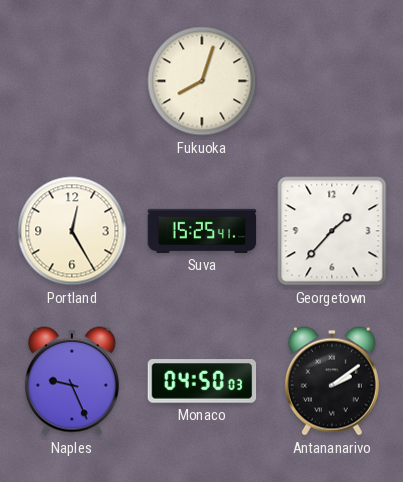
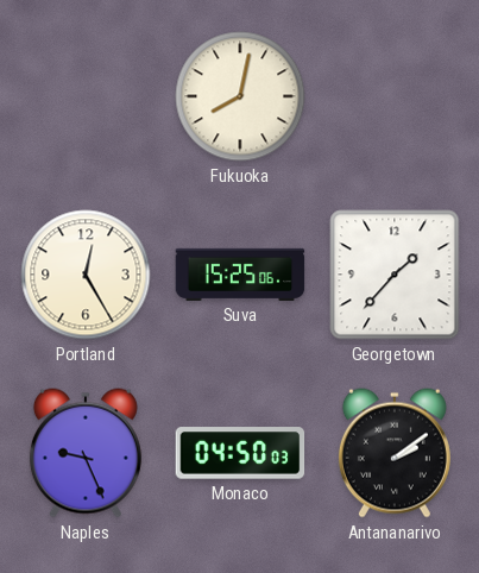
Fukuoka: 8:03 -> 8:02 (240, 96)
Suva: 15:25:41 -> 15:25:06 (240, 275)
